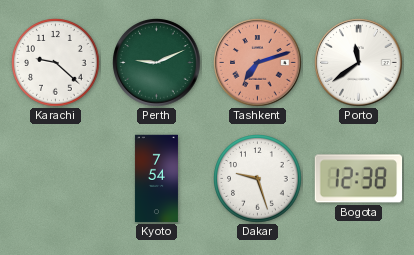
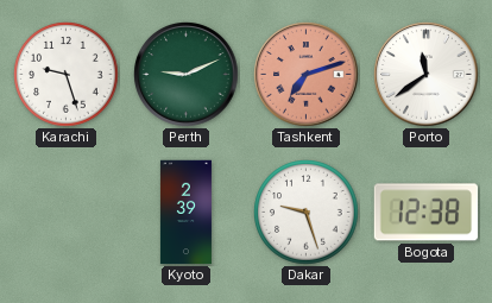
Karachi: 9:22 -> 9:27 (67, 75)
Kyoto: 7:54 -> 2:39 (185, 213)
